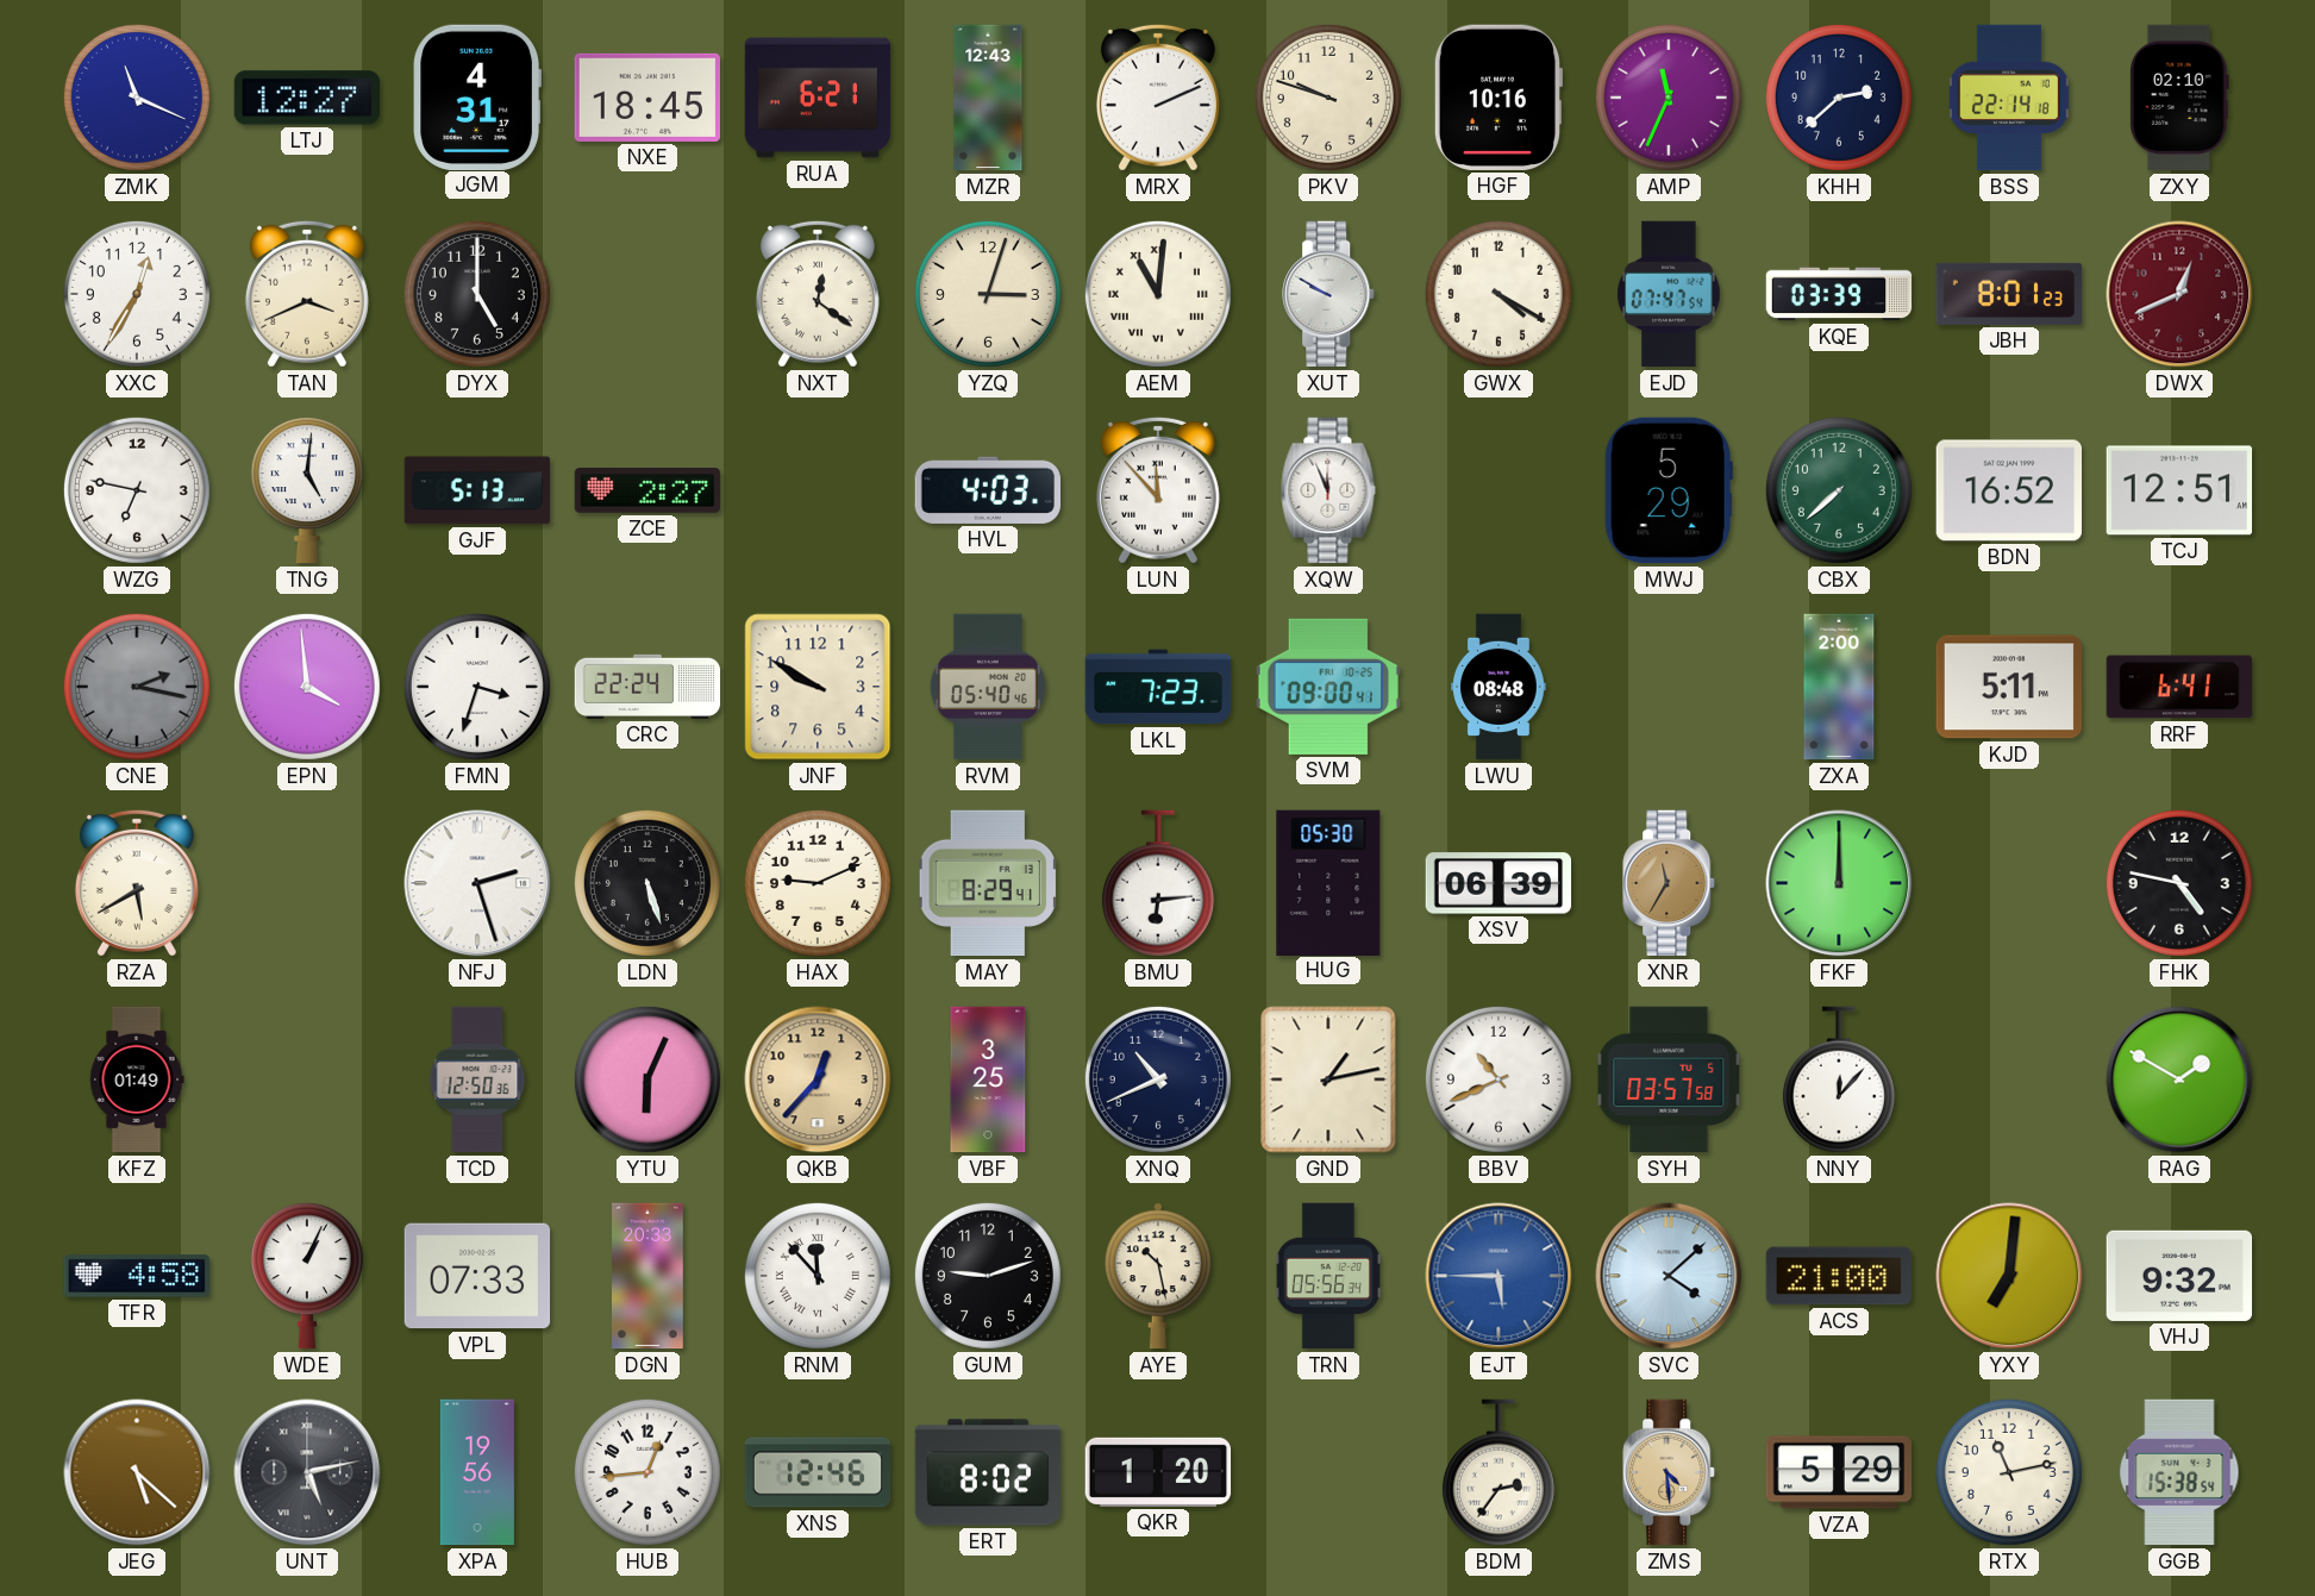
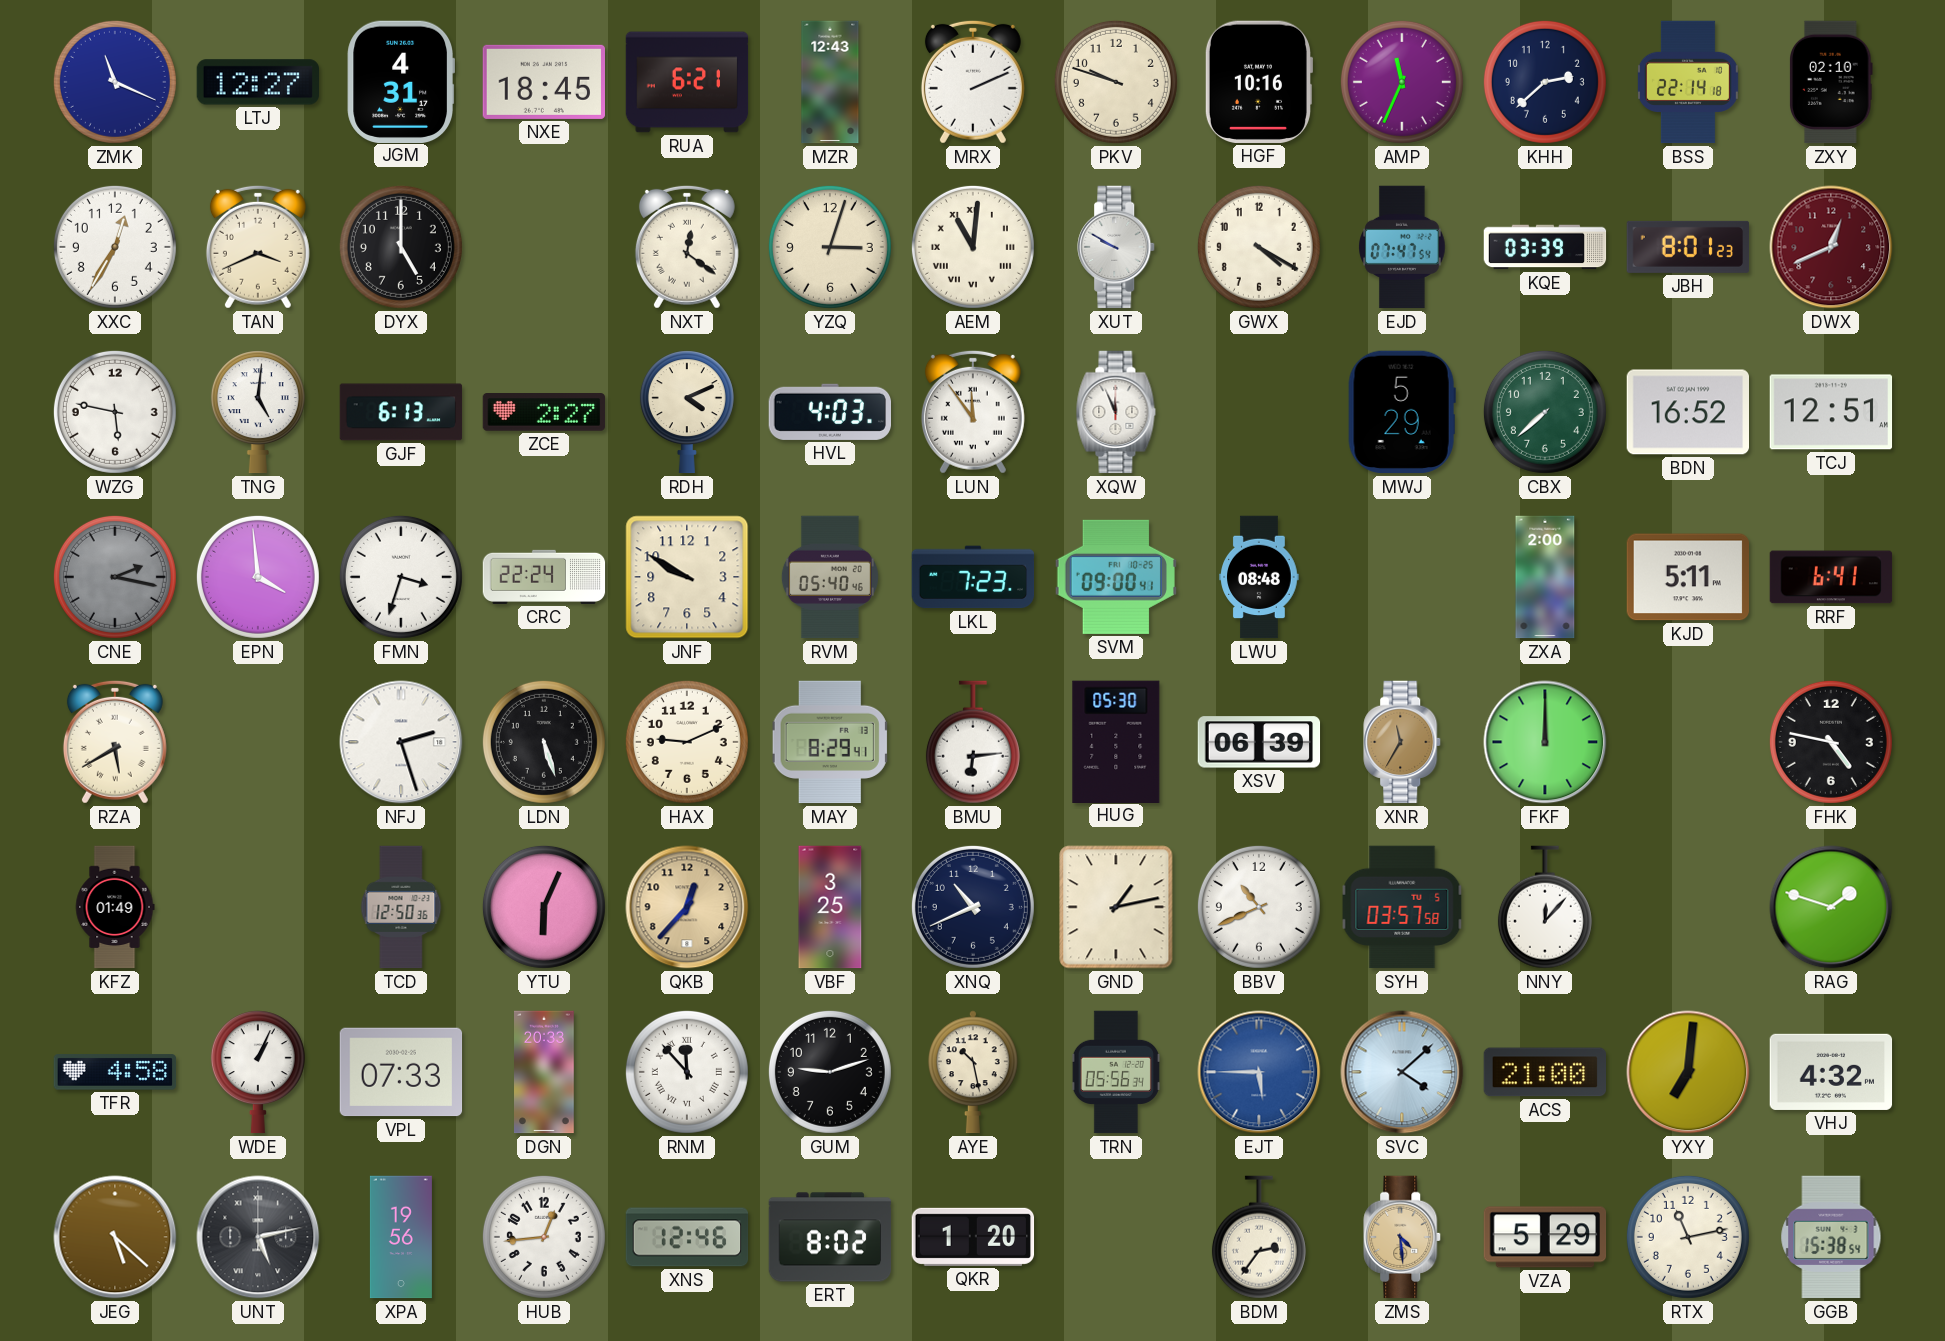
WZG: 6:47 -> 5:47 (115, 412)
GJF: 5:13 -> 6:13 (401, 412)
RDH: none -> 4:11 (687, 412)
LUN: 11:53 -> 11:54 (973, 412)
RAG: 1:50 -> 1:48 (1831, 907)
VHJ: 9:32 -> 4:32 (1831, 1072)
